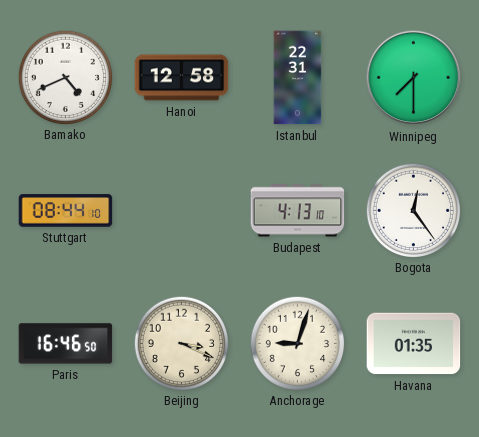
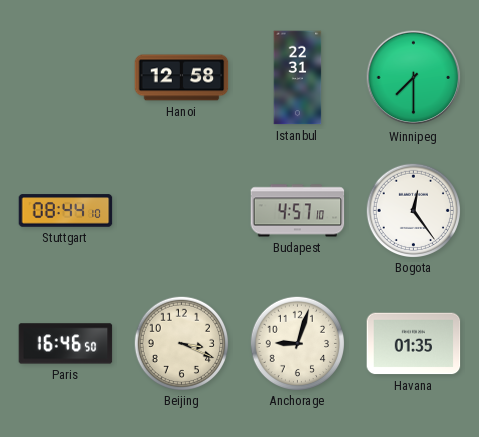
Bamako: 4:41 -> none (65, 77)
Budapest: 4:13 -> 4:57 (298, 211)
